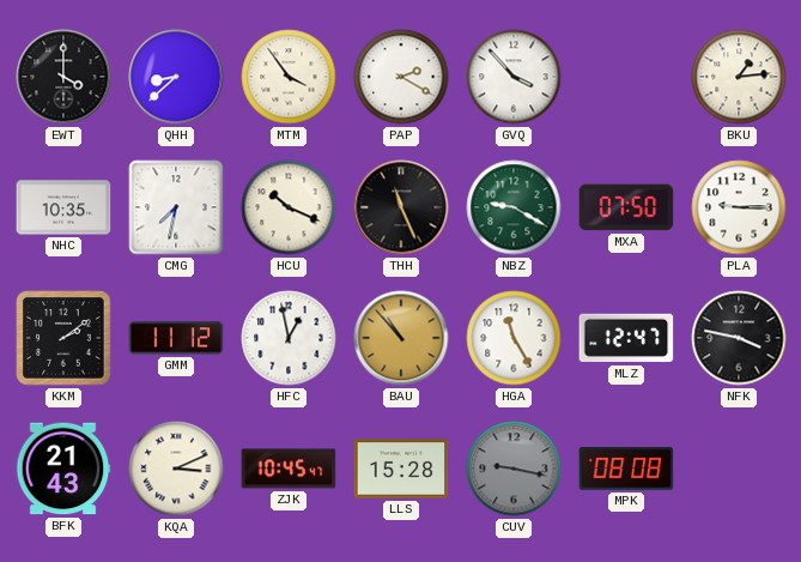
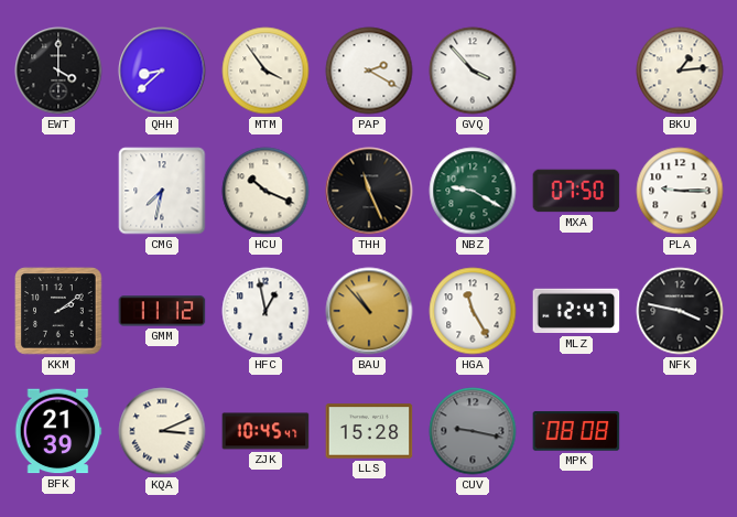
NHC: 10:35 -> none (63, 207)
BFK: 21:43 -> 21:39 (58, 431)
